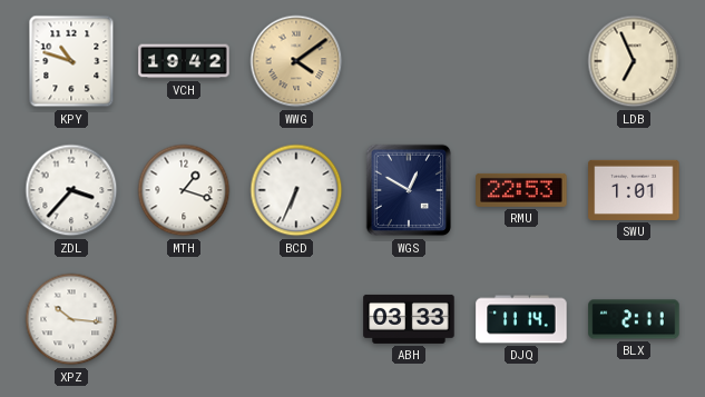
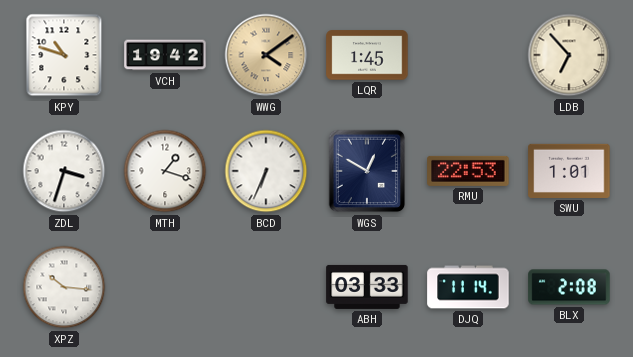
LQR: none -> 1:45 (367, 55)
LDB: 6:56 -> 6:53 (569, 55)
ZDL: 3:37 -> 3:33 (64, 171)
BLX: 2:11 -> 2:08 (569, 287)
